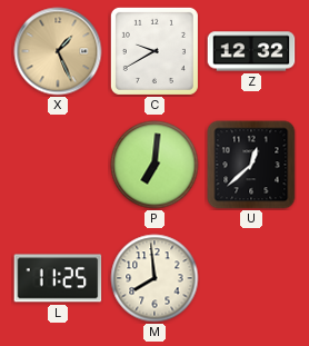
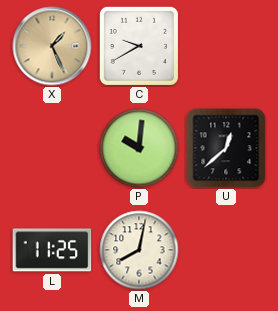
Z: 12:32 -> none (251, 51)
P: 7:01 -> 10:01 (139, 148)
M: 7:59 -> 8:02 (139, 250)
